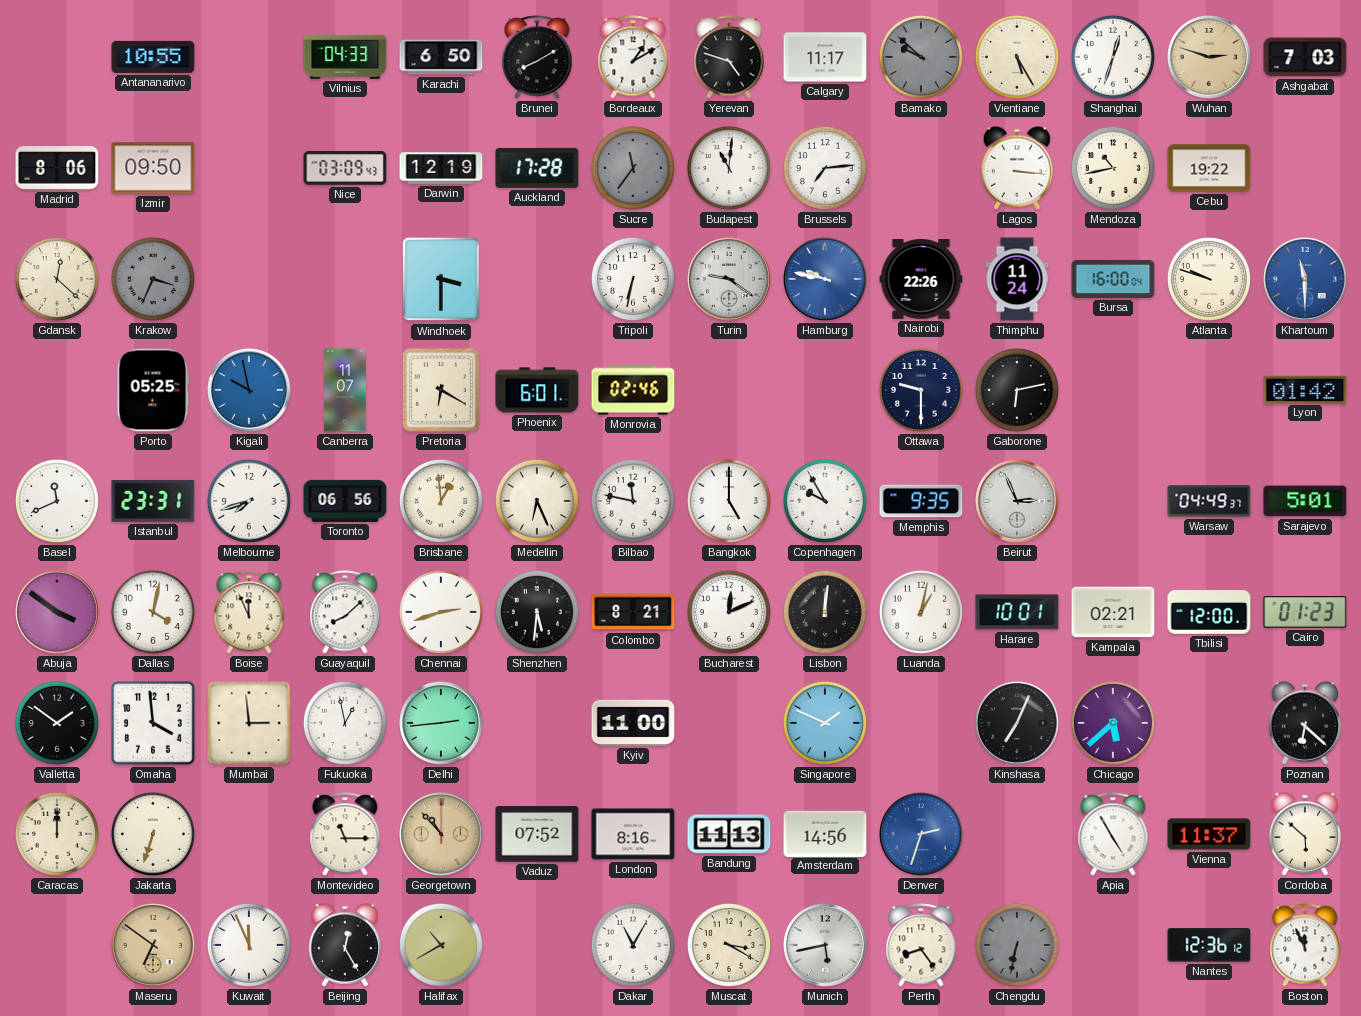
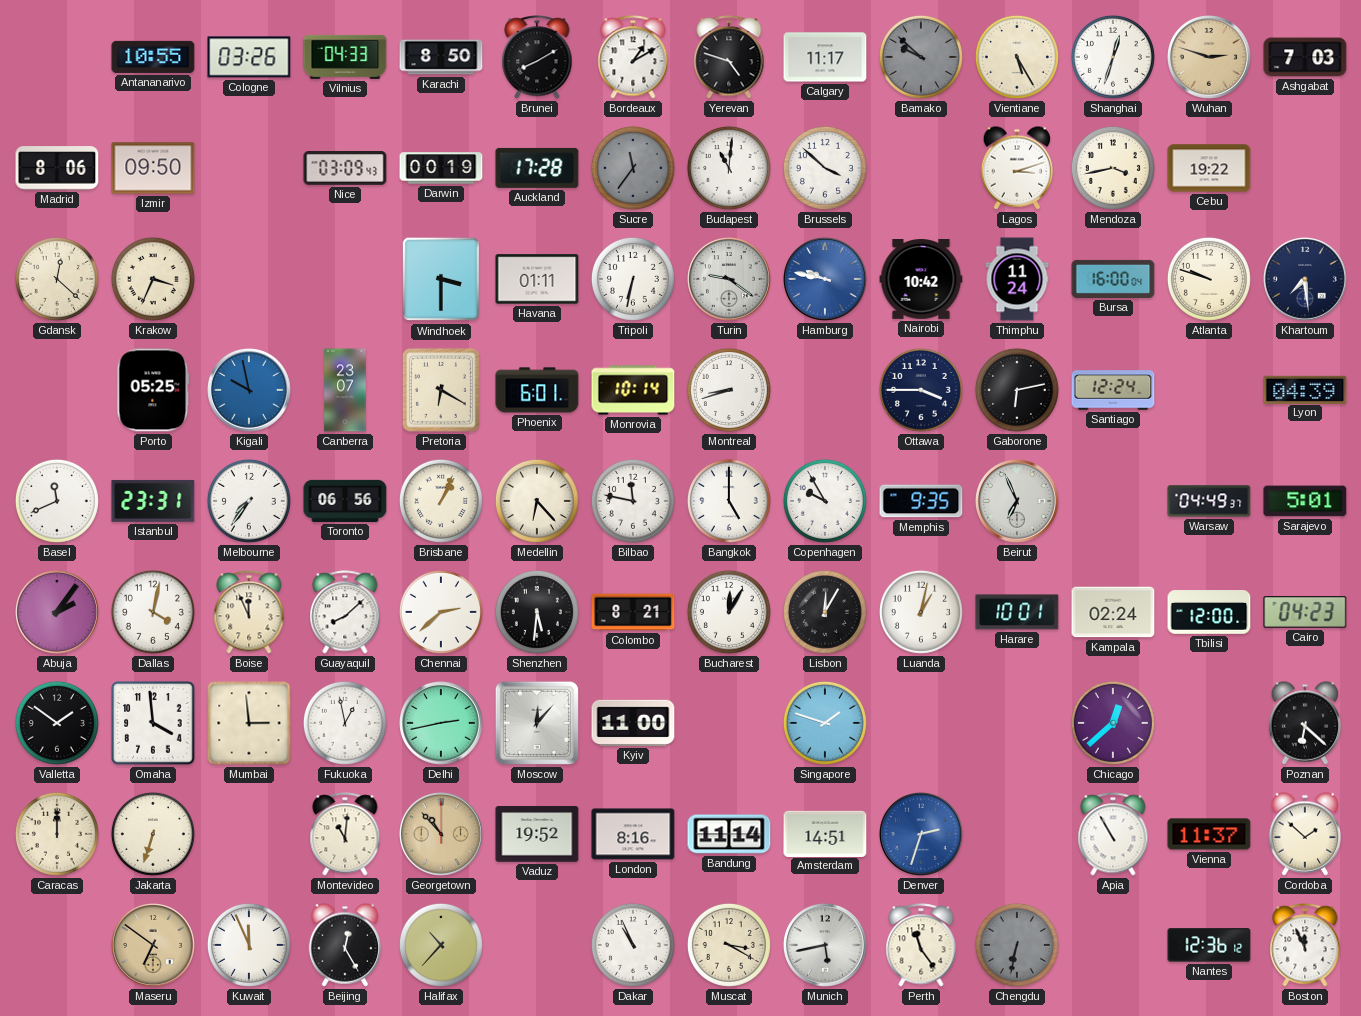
Cologne: none -> 03:26 (249, 57)
Karachi: 6:50 -> 8:50 (441, 57)
Darwin: 12:19 -> 00:19 (441, 168)
Brussels: 7:14 -> 3:52 (825, 168)
Lagos: 3:16 -> 3:12 (1017, 168)
Mendoza: 10:43 -> 3:43 (1113, 168)
Krakow dial: grey -> cream (153, 279)
Havana: none -> 01:11 (537, 279)
Nairobi: 22:26 -> 10:42 (921, 280)
Khartoum: 11:30 -> 7:29 (1306, 280)
Khartoum dial: blue -> navy (1306, 280)
Canberra: 11:07 -> 23:07 (345, 390)
Monrovia: 02:46 -> 10:14 (633, 390)
Montreal: none -> 8:42 (729, 390)
Ottawa: 9:30 -> 3:45 (921, 390)
Santiago: none -> 12:24 (1113, 390)
Lyon: 01:42 -> 04:39 (1305, 389)
Melbourne: 7:42 -> 7:36 (249, 501)
Brisbane: 12:59 -> 1:04 (441, 501)
Medellin: 6:26 -> 6:23 (537, 501)
Beirut: 2:56 -> 6:56 (1018, 502)
Abuja: 3:51 -> 2:06 (58, 613)
Chennai: 2:42 -> 2:38 (441, 612)
Bucharest: 12:11 -> 12:05 (729, 612)
Lisbon: 12:01 -> 12:05 (825, 612)
Kampala: 02:21 -> 02:24 (1113, 612)
Cairo: 01:23 -> 04:23 (1305, 612)
Delhi: 2:44 -> 2:43 (442, 724)
Moscow: none -> 12:07 (537, 723)
Singapore: 1:49 -> 1:48 (825, 723)
Kinshasa: 7:04 -> none (1018, 724)
Chicago: 5:38 -> 12:38 (1113, 723)
Montevideo: 11:15 -> 11:01 (345, 834)
Vaduz: 07:52 -> 19:52 (537, 834)
Bandung: 11:13 -> 11:14 (729, 834)
Amsterdam: 14:56 -> 14:51 (825, 833)
Apia: 4:55 -> 10:55 (1113, 834)
Cordoba: 5:52 -> 1:52 (1305, 834)
Halifax: 10:40 -> 10:37 (441, 945)
Dakar: 11:05 -> 10:56 (633, 945)
Perth: 8:24 -> 11:24 (921, 945)
